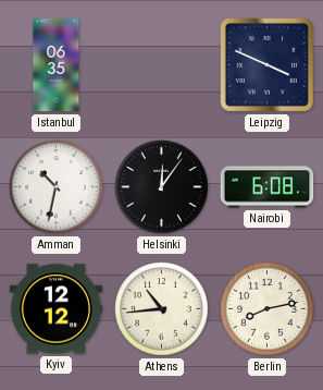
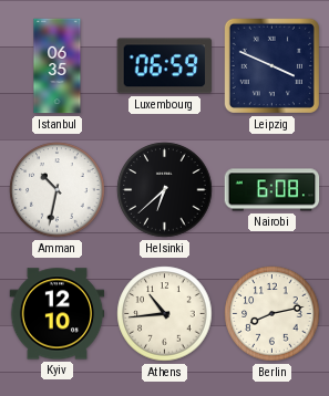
Luxembourg: none -> 06:59 (164, 66)
Helsinki: 12:06 -> 6:38 (165, 190)
Kyiv: 12:12 -> 12:10 (58, 314)
